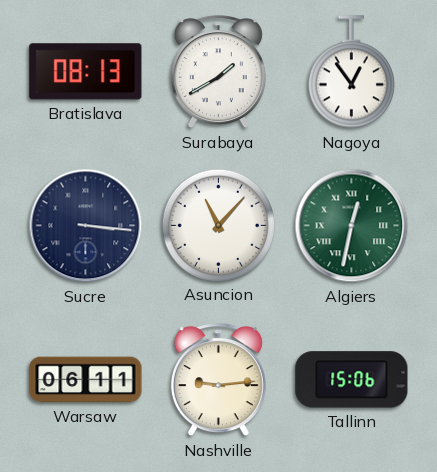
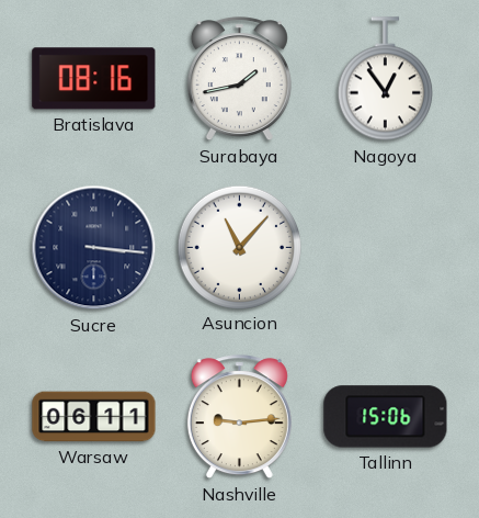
Bratislava: 08:13 -> 08:16 (94, 79)
Surabaya: 1:40 -> 1:43 (239, 79)
Algiers: 12:32 -> none (352, 226)
